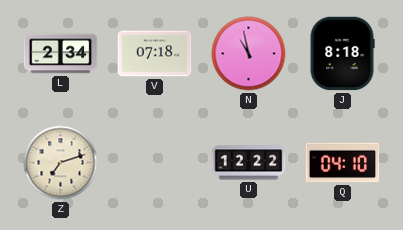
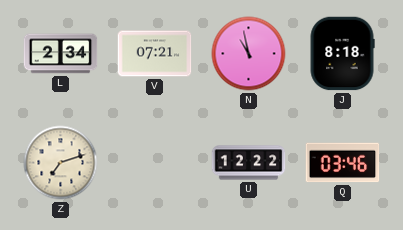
V: 07:18 -> 07:21 (155, 54)
Q: 04:10 -> 03:46 (343, 163)
